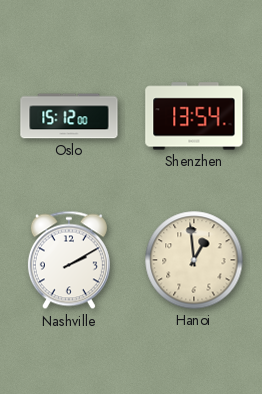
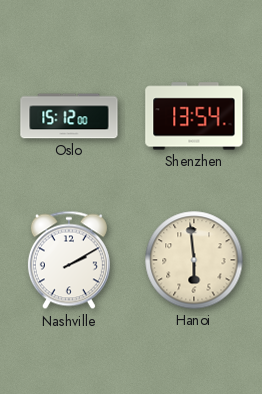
Hanoi: 12:59 -> 5:59 (194, 260)
